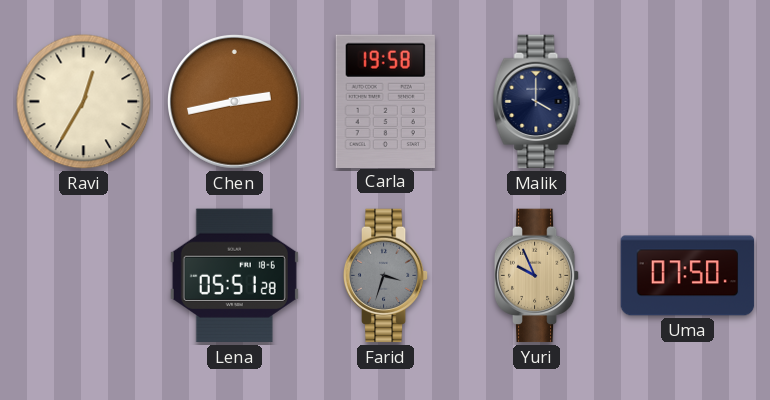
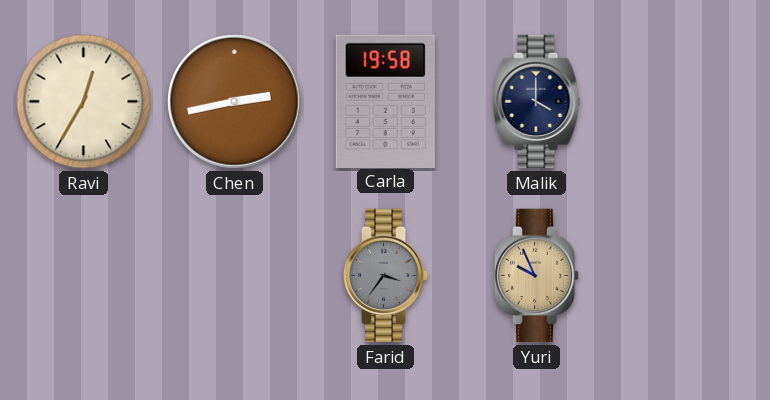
Lena: 05:51 -> none (234, 276)
Farid: 3:33 -> 3:36 (386, 276)
Uma: 07:50 -> none (688, 276)
